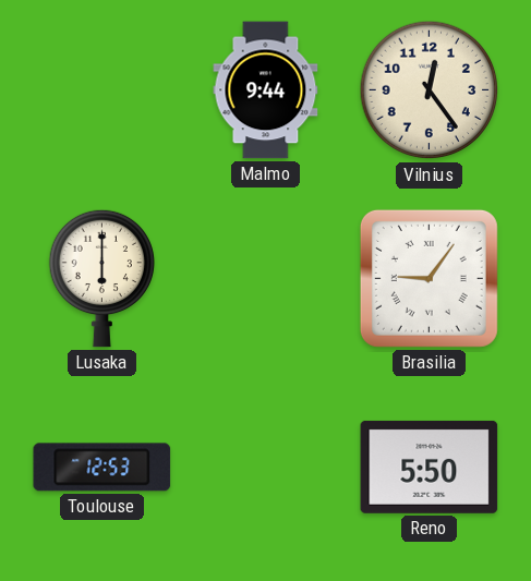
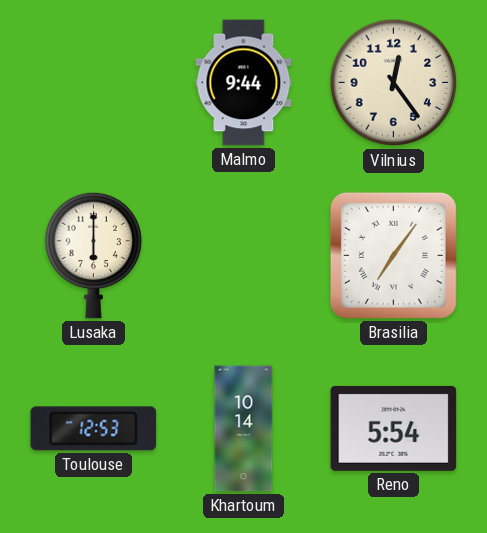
Brasilia: 9:06 -> 7:06 (393, 255)
Khartoum: none -> 10:14 (244, 429)
Reno: 5:50 -> 5:54 (394, 428)
